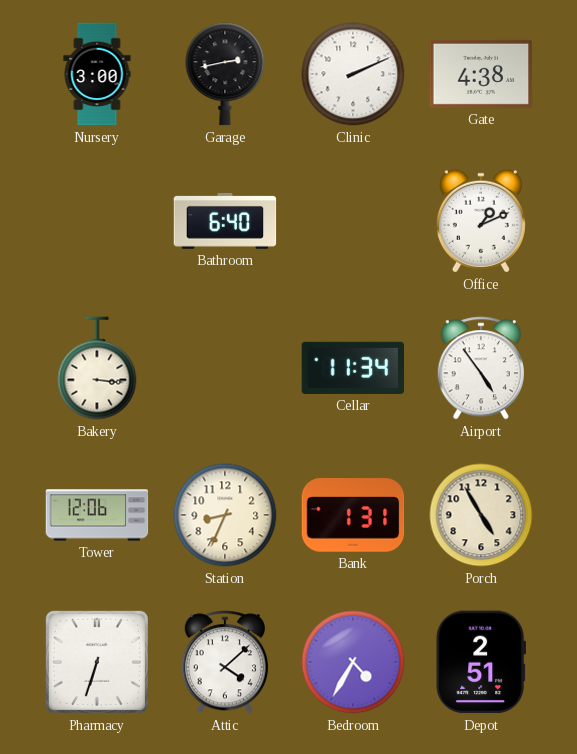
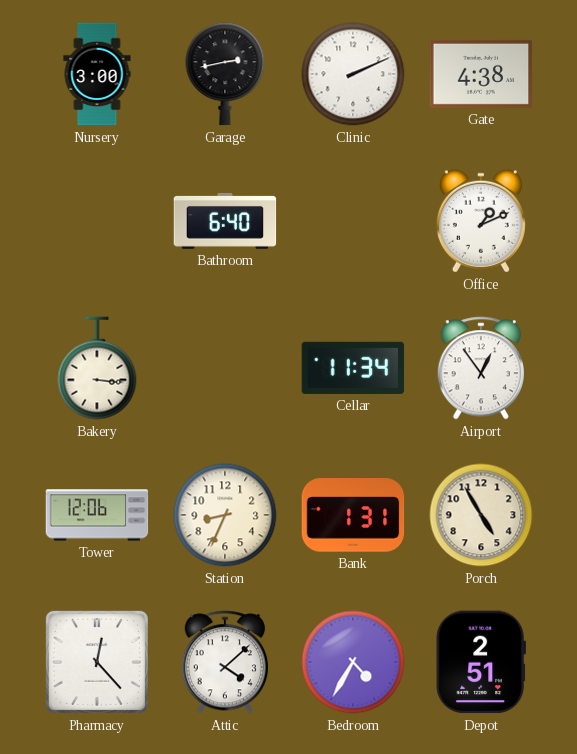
Airport: 4:54 -> 12:54 (480, 368)
Pharmacy: 6:33 -> 12:23 (97, 662)
